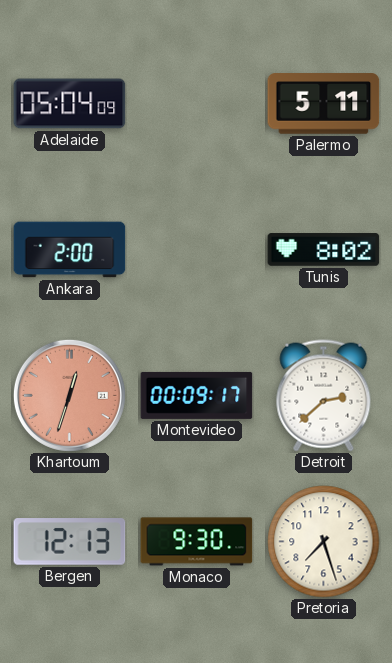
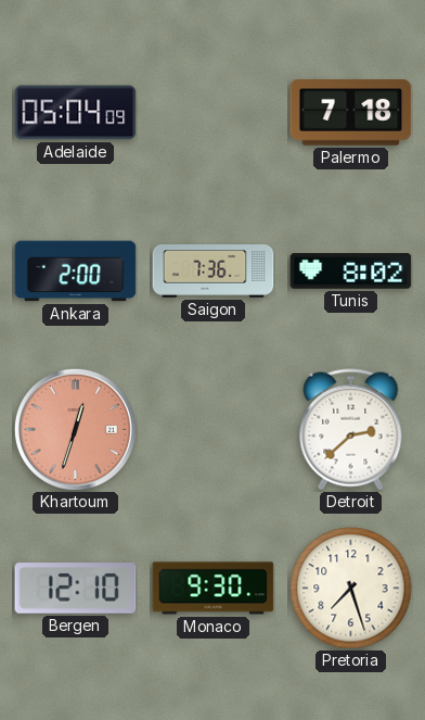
Palermo: 5:11 -> 7:18 (351, 113)
Saigon: none -> 7:36 (214, 271)
Montevideo: 00:09 -> none (197, 395)
Bergen: 12:13 -> 12:10 (76, 589)
